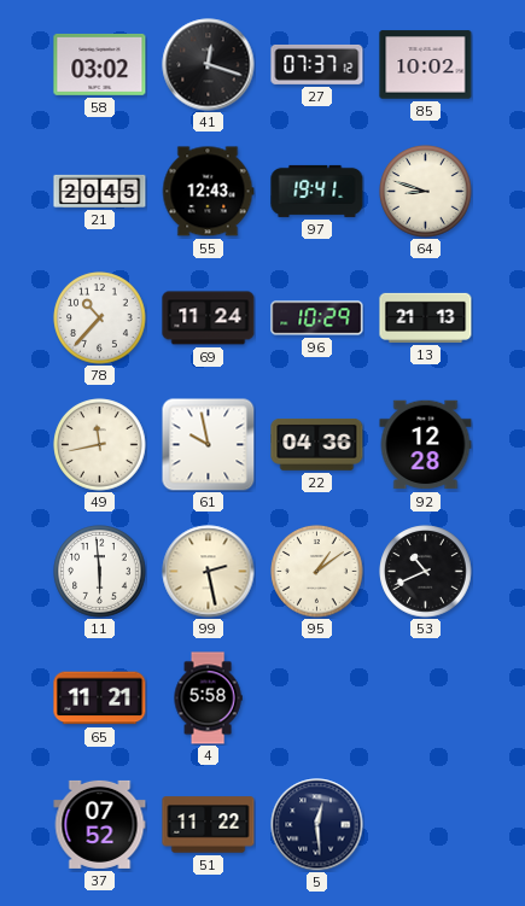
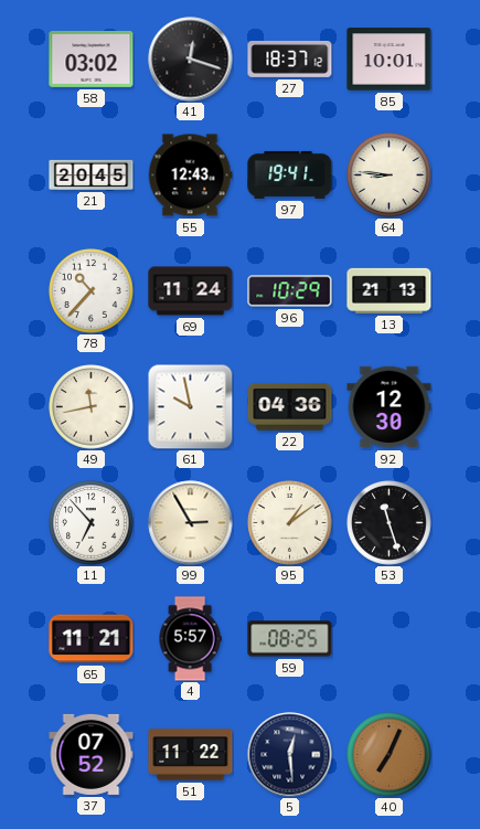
27: 07:37 -> 18:37 (290, 59)
85: 10:02 -> 10:01 (390, 60)
64: 8:48 -> 8:46 (390, 176)
92: 12:28 -> 12:30 (390, 407)
11: 5:59 -> 6:53 (92, 523)
99: 2:28 -> 2:55 (191, 523)
53: 10:41 -> 11:27 (390, 523)
4: 5:58 -> 5:57 (190, 639)
59: none -> 08:25 (290, 639)
40: none -> 7:04 (390, 755)
